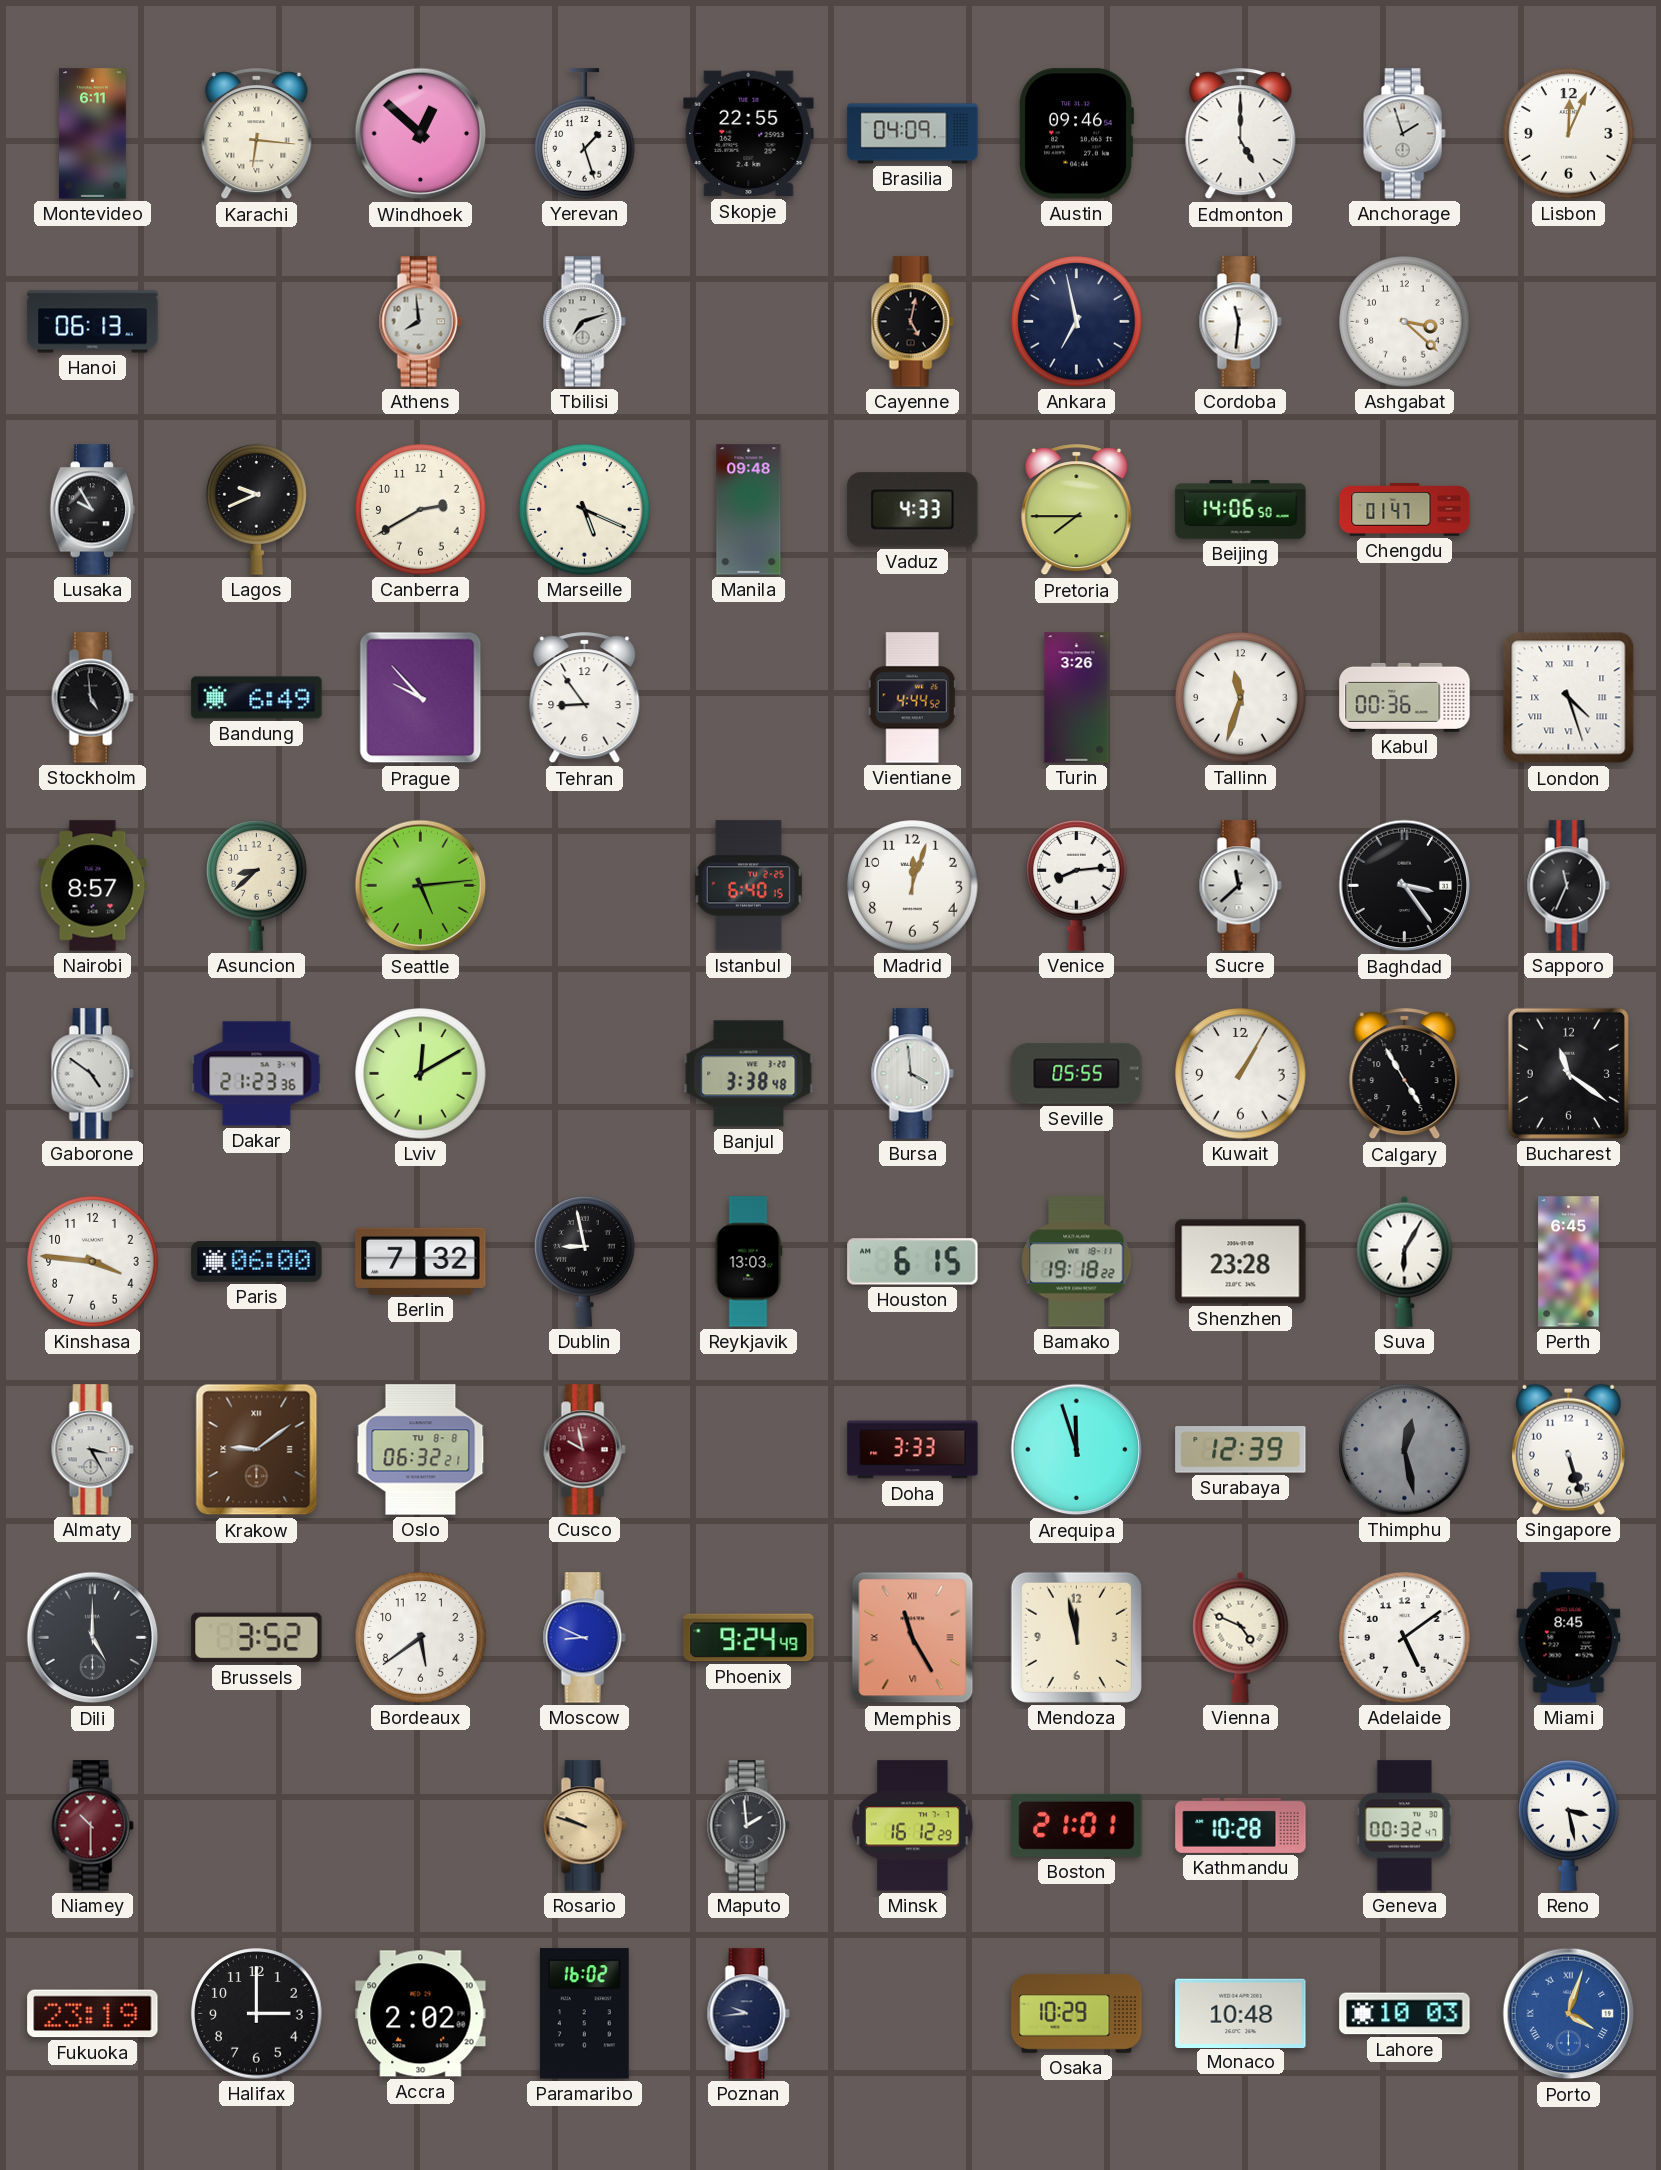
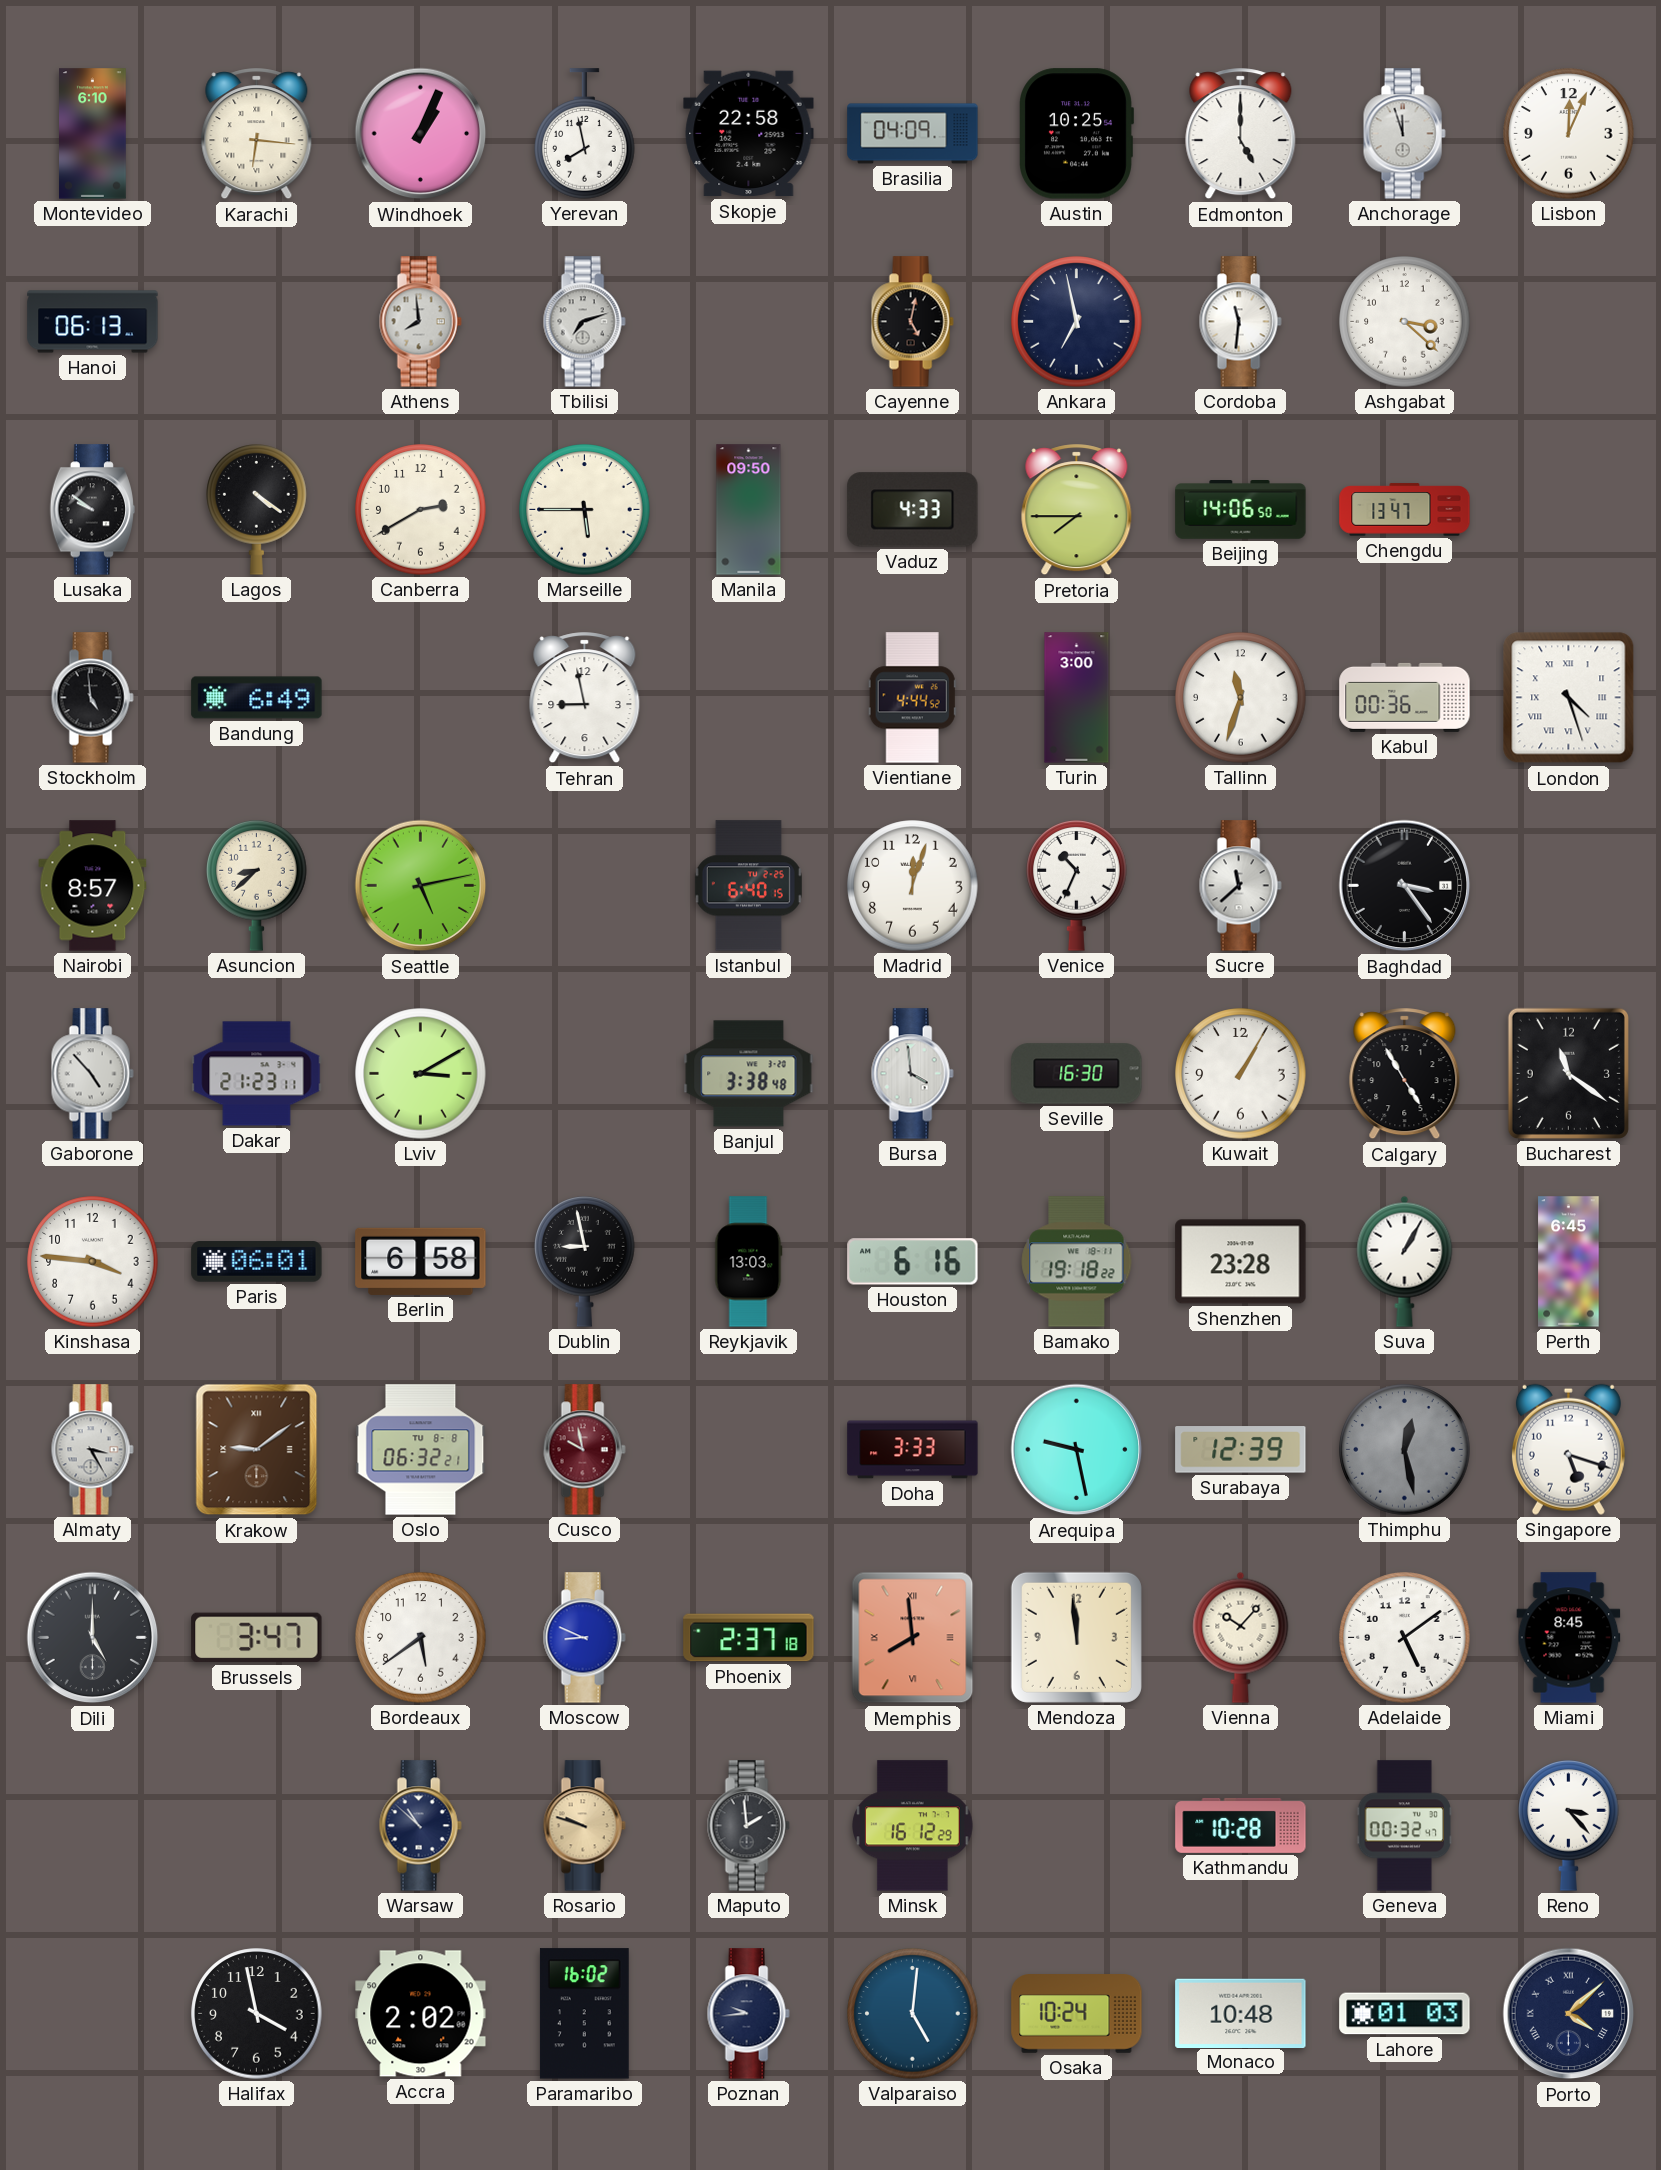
Montevideo: 6:11 -> 6:10 (93, 134)
Windhoek: 12:52 -> 1:04 (421, 134)
Yerevan: 1:27 -> 7:58 (585, 134)
Skopje: 22:55 -> 22:58 (749, 134)
Austin: 09:46 -> 10:25 (1077, 134)
Anchorage: 1:57 -> 11:57 (1404, 134)
Lusaka: 9:55 -> 9:51 (92, 510)
Lagos: 9:41 -> 4:21 (257, 510)
Marseille: 5:19 -> 5:45 (585, 510)
Manila: 09:48 -> 09:50 (749, 510)
Chengdu: 01:47 -> 13:47 (1405, 510)
Prague: 9:53 -> none (421, 698)
Tehran: 8:54 -> 8:58 (585, 698)
Turin: 3:26 -> 3:00 (1077, 698)
Seattle: 5:14 -> 5:13 (421, 886)
Venice: 8:14 -> 10:34 (1077, 886)
Sapporo: 11:34 -> none (1568, 886)
Gaborone: 4:51 -> 4:53 (92, 1074)
Dakar: 21:23:36 -> 21:23:11 (257, 1074)
Lviv: 12:10 -> 3:10 (421, 1074)
Seville: 05:55 -> 16:30 (1077, 1074)
Paris: 06:00 -> 06:01 (257, 1262)
Berlin: 7:32 -> 6:58 (421, 1261)
Houston: 6:15 -> 6:16 (913, 1262)
Suva: 6:05 -> 1:05 (1405, 1261)
Arequipa: 11:57 -> 9:28 (1077, 1450)
Singapore: 5:27 -> 5:18 (1568, 1449)
Brussels: 3:52 -> 3:47 (257, 1638)
Phoenix: 9:24 -> 2:37 (749, 1638)
Memphis: 11:25 -> 7:59 (913, 1638)
Mendoza: 11:58 -> 11:59 (1076, 1637)
Vienna: 4:49 -> 10:07 (1241, 1637)
Niamey: 10:30 -> none (92, 1826)
Warsaw: none -> 10:52 (420, 1826)
Boston: 21:01 -> none (1077, 1825)
Reno: 3:28 -> 3:23 (1569, 1826)
Fukuoka: 23:19 -> none (93, 2014)
Halifax: 3:00 -> 3:58 (257, 2014)
Valparaiso: none -> 5:01 (913, 2014)
Osaka: 10:29 -> 10:24 (1077, 2014)
Lahore: 10:03 -> 01:03 (1405, 2014)
Porto: 4:03 -> 4:08 (1569, 2014)
Porto dial: blue -> navy (1569, 2014)
